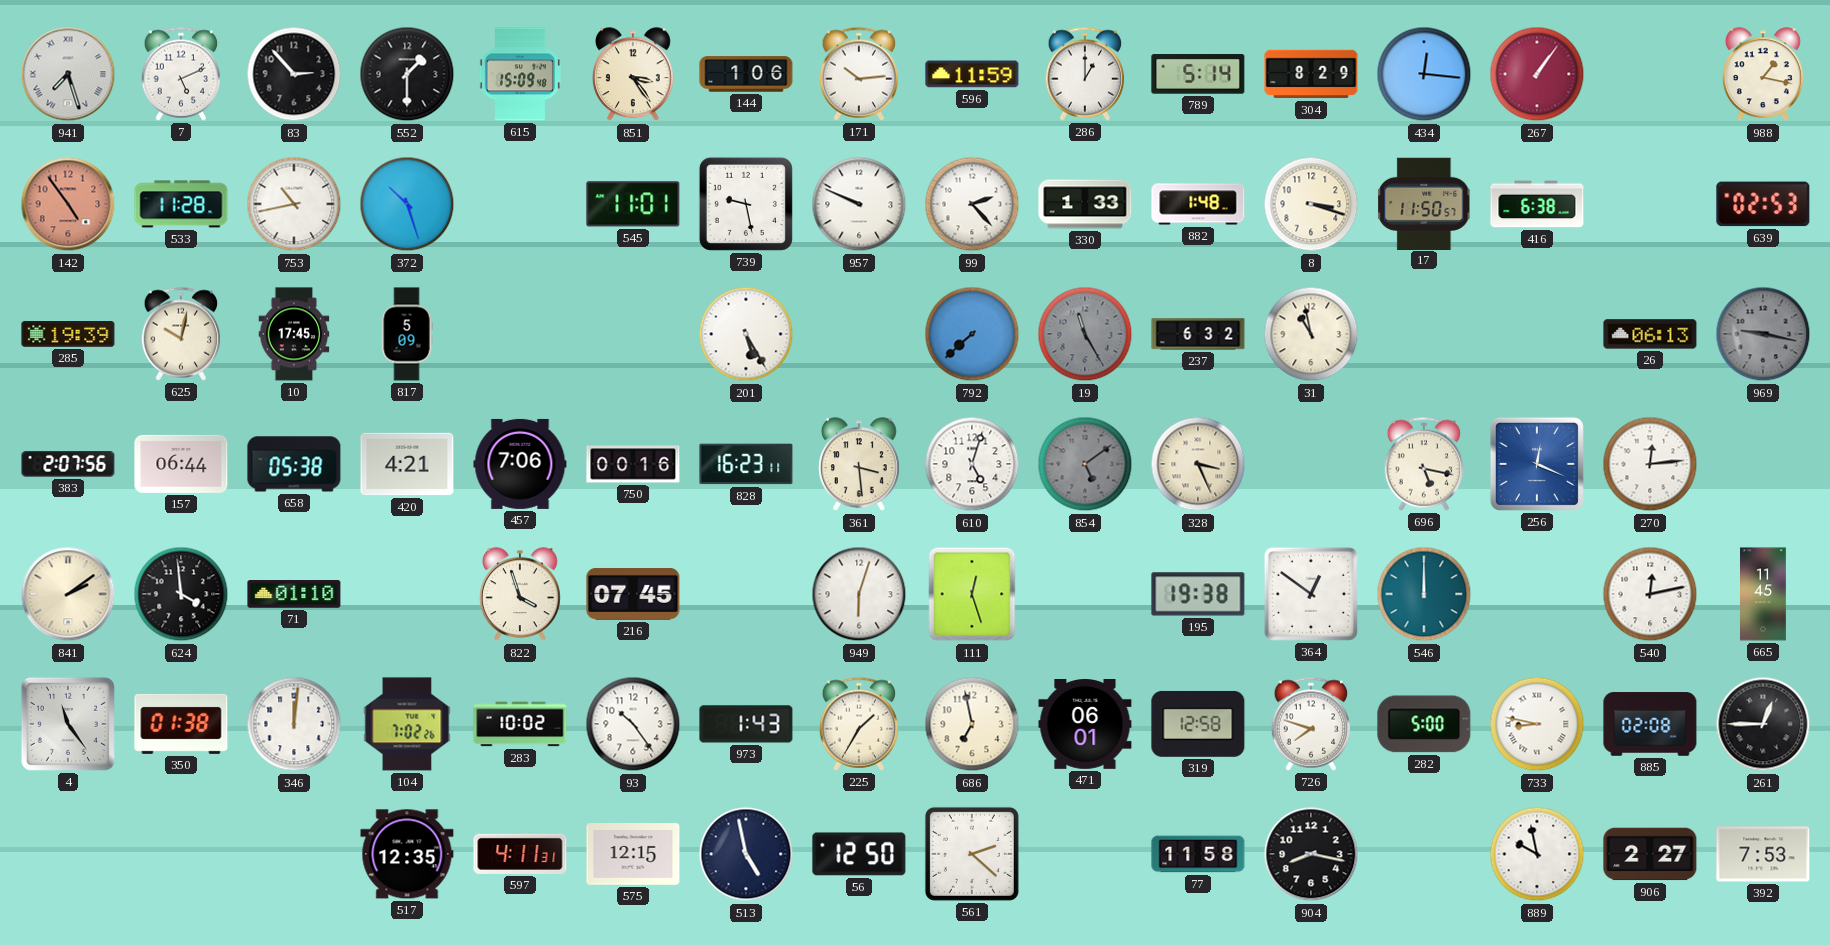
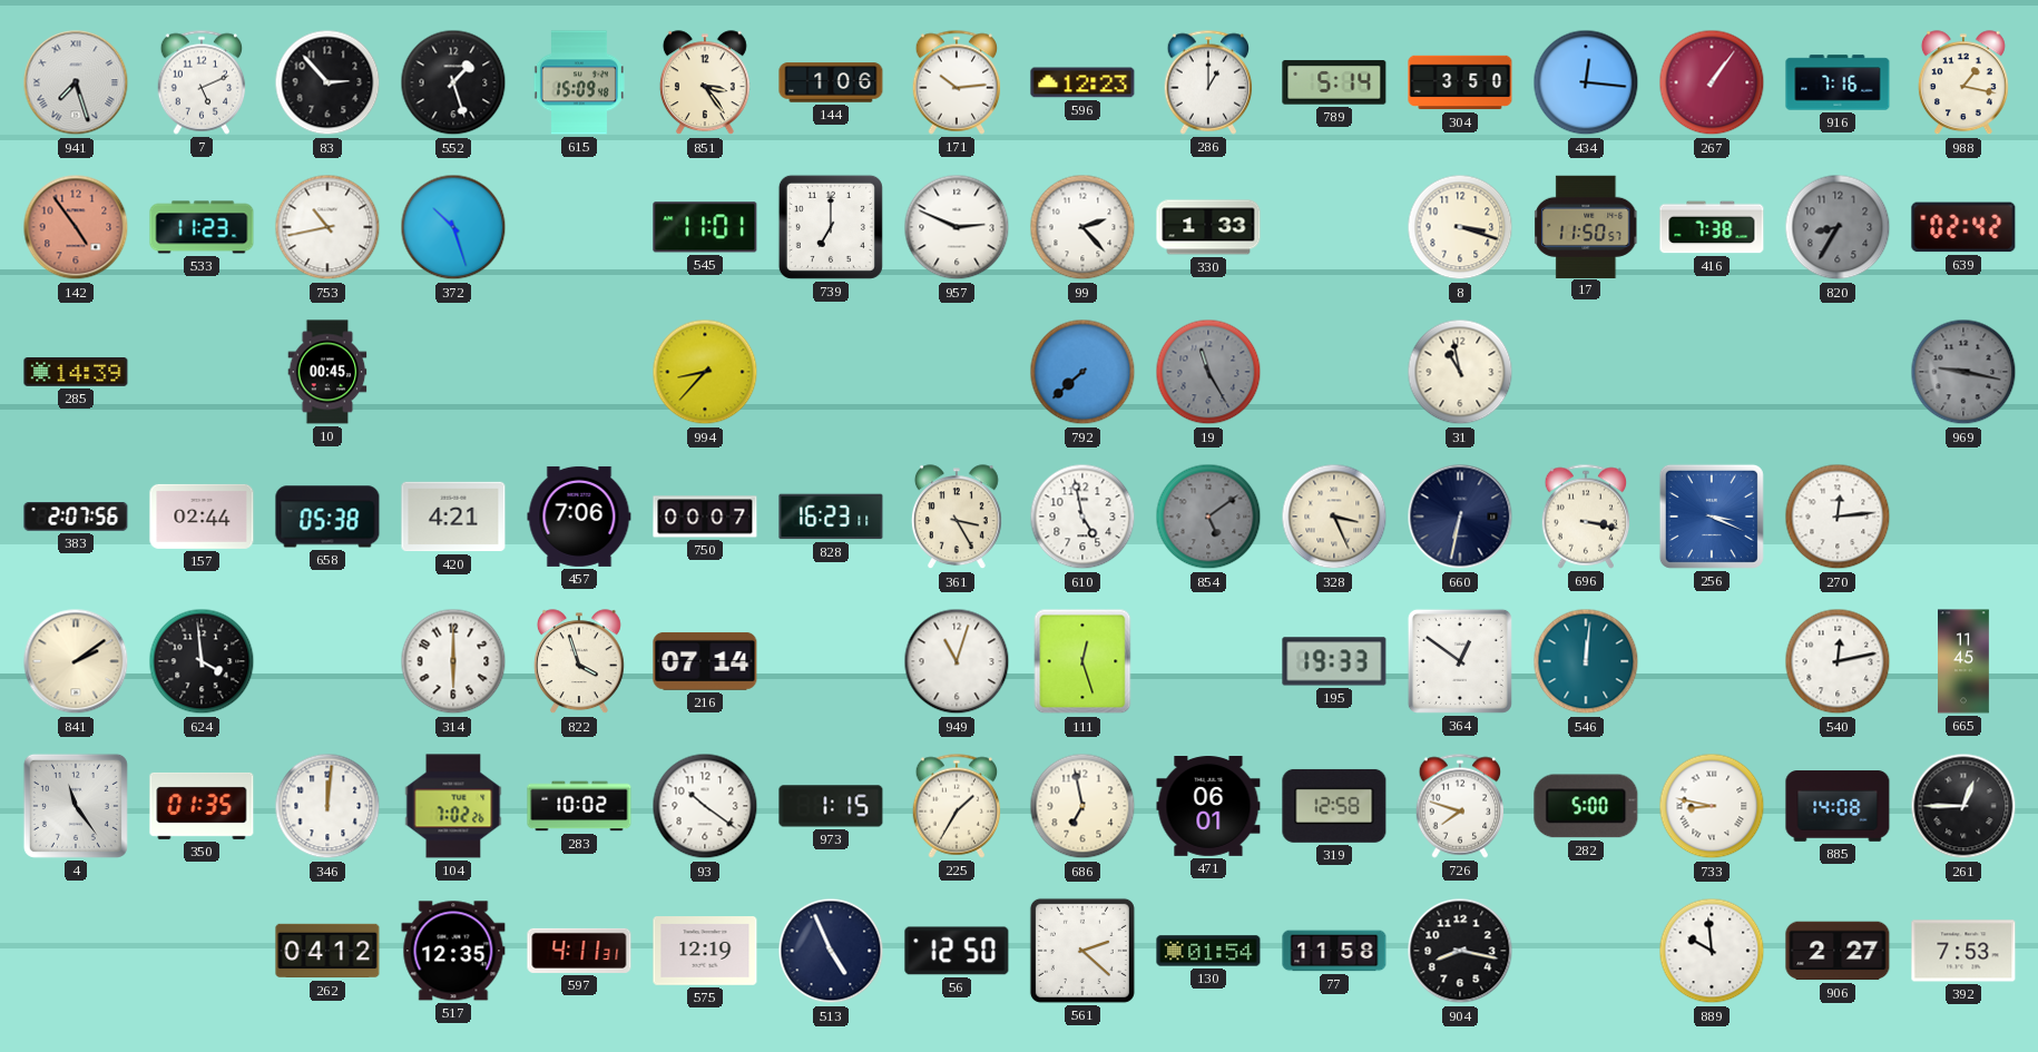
552: 1:30 -> 1:27 (453, 82)
596: 11:59 -> 12:23 (1082, 82)
304: 8:29 -> 3:50 (1460, 82)
916: none -> 7:16 (1838, 82)
533: 11:28 -> 11:23 (202, 227)
739: 9:28 -> 7:00 (831, 227)
957: 9:49 -> 2:49 (957, 227)
882: 1:48 -> none (1198, 204)
416: 6:38 -> 7:38 (1712, 227)
820: none -> 8:35 (1838, 227)
639: 02:53 -> 02:42 (1963, 227)
285: 19:39 -> 14:39 (76, 373)
625: 10:02 -> none (181, 334)
10: 17:45 -> 00:45 (327, 372)
817: 5:09 -> none (407, 334)
994: none -> 8:37 (705, 372)
201: 5:25 -> none (746, 334)
237: 6:32 -> none (1198, 334)
26: 06:13 -> none (1650, 334)
157: 06:44 -> 02:44 (202, 517)
750: 00:16 -> 00:07 (705, 517)
361: 3:29 -> 3:25 (957, 518)
610: 5:03 -> 4:58 (1082, 517)
660: none -> 6:32 (1460, 517)
696: 5:17 -> 3:17 (1586, 517)
256: 12:19 -> 3:19 (1712, 517)
71: 01:10 -> none (294, 594)
314: none -> 6:00 (453, 661)
216: 07:45 -> 07:14 (705, 661)
949: 6:03 -> 11:03 (957, 661)
195: 19:38 -> 19:33 (1334, 661)
546: 12:00 -> 12:01 (1586, 661)
350: 01:38 -> 01:35 (202, 806)
93: 10:24 -> 10:21 (705, 806)
973: 1:43 -> 1:15 (831, 806)
885: 02:08 -> 14:08 (1838, 806)
262: none -> 04:12 (327, 951)
575: 12:15 -> 12:19 (705, 951)
513: 4:58 -> 4:56 (831, 951)
130: none -> 01:54 (1208, 951)
889: 9:58 -> 9:59 (1712, 951)
